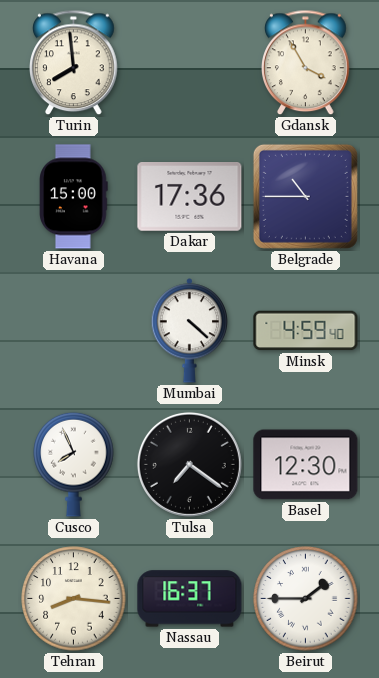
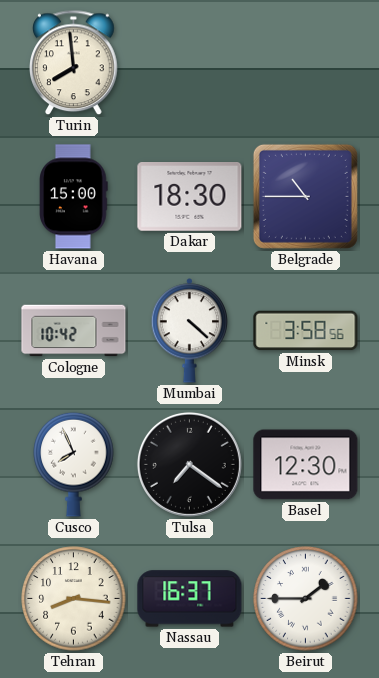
Gdansk: 3:55 -> none (306, 63)
Dakar: 17:36 -> 18:30 (190, 197)
Cologne: none -> 10:42 (74, 331)
Minsk: 4:59 -> 3:58 (306, 331)
